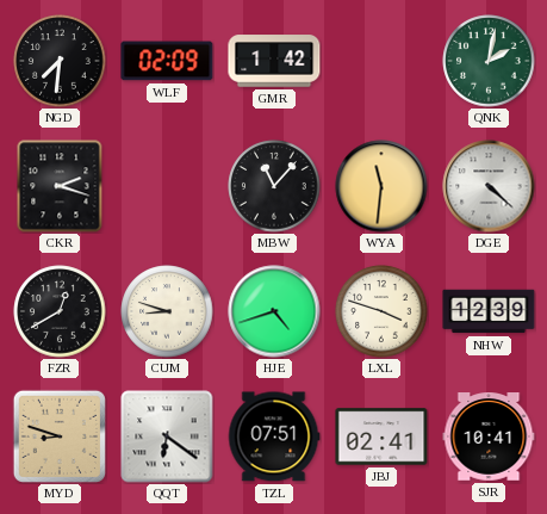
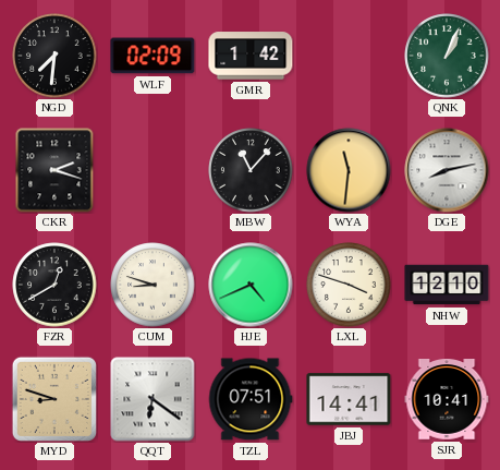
QNK: 2:02 -> 1:04 (447, 56)
DGE: 4:22 -> 8:13 (447, 170)
HJE: 4:42 -> 4:41 (251, 285)
NHW: 12:39 -> 12:10 (447, 285)
JBJ: 02:41 -> 14:41 (349, 399)
